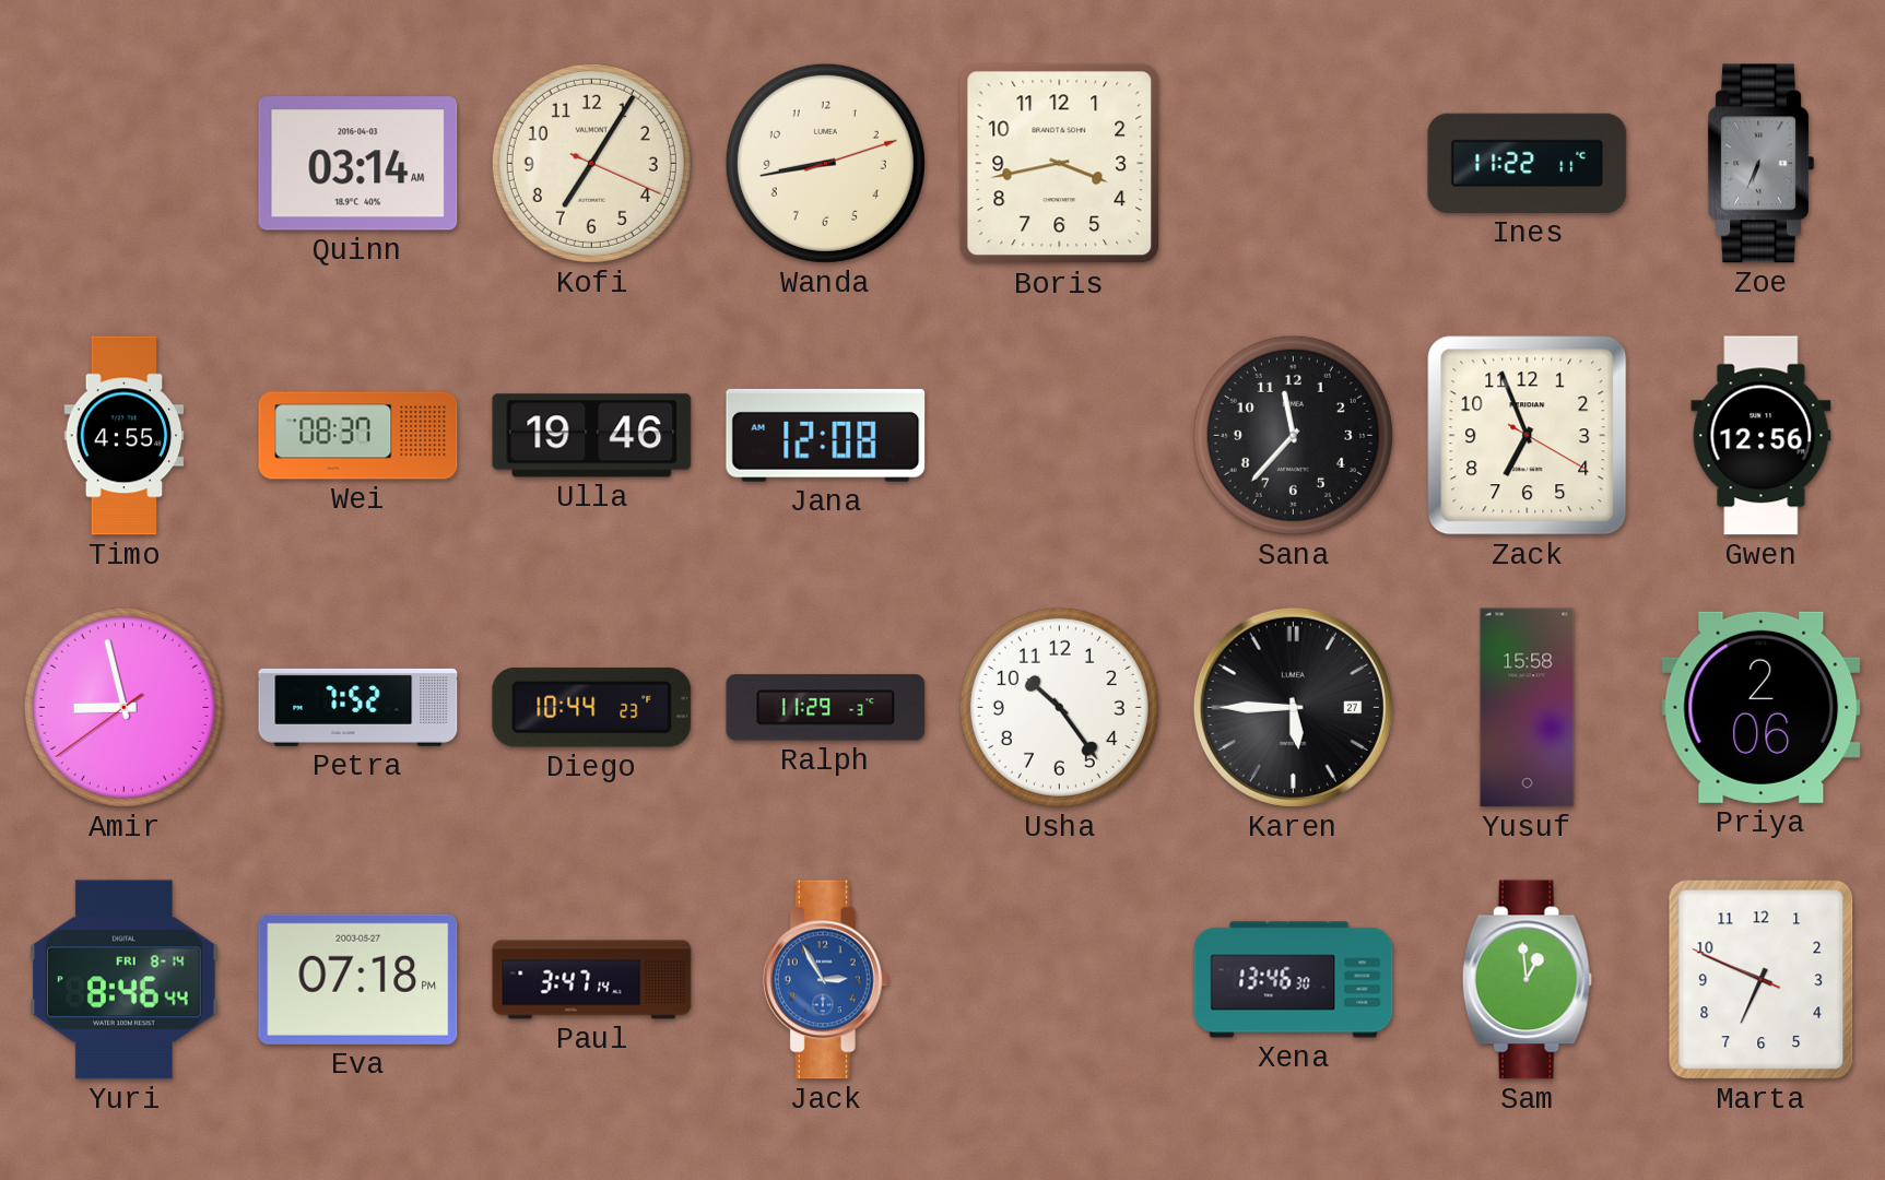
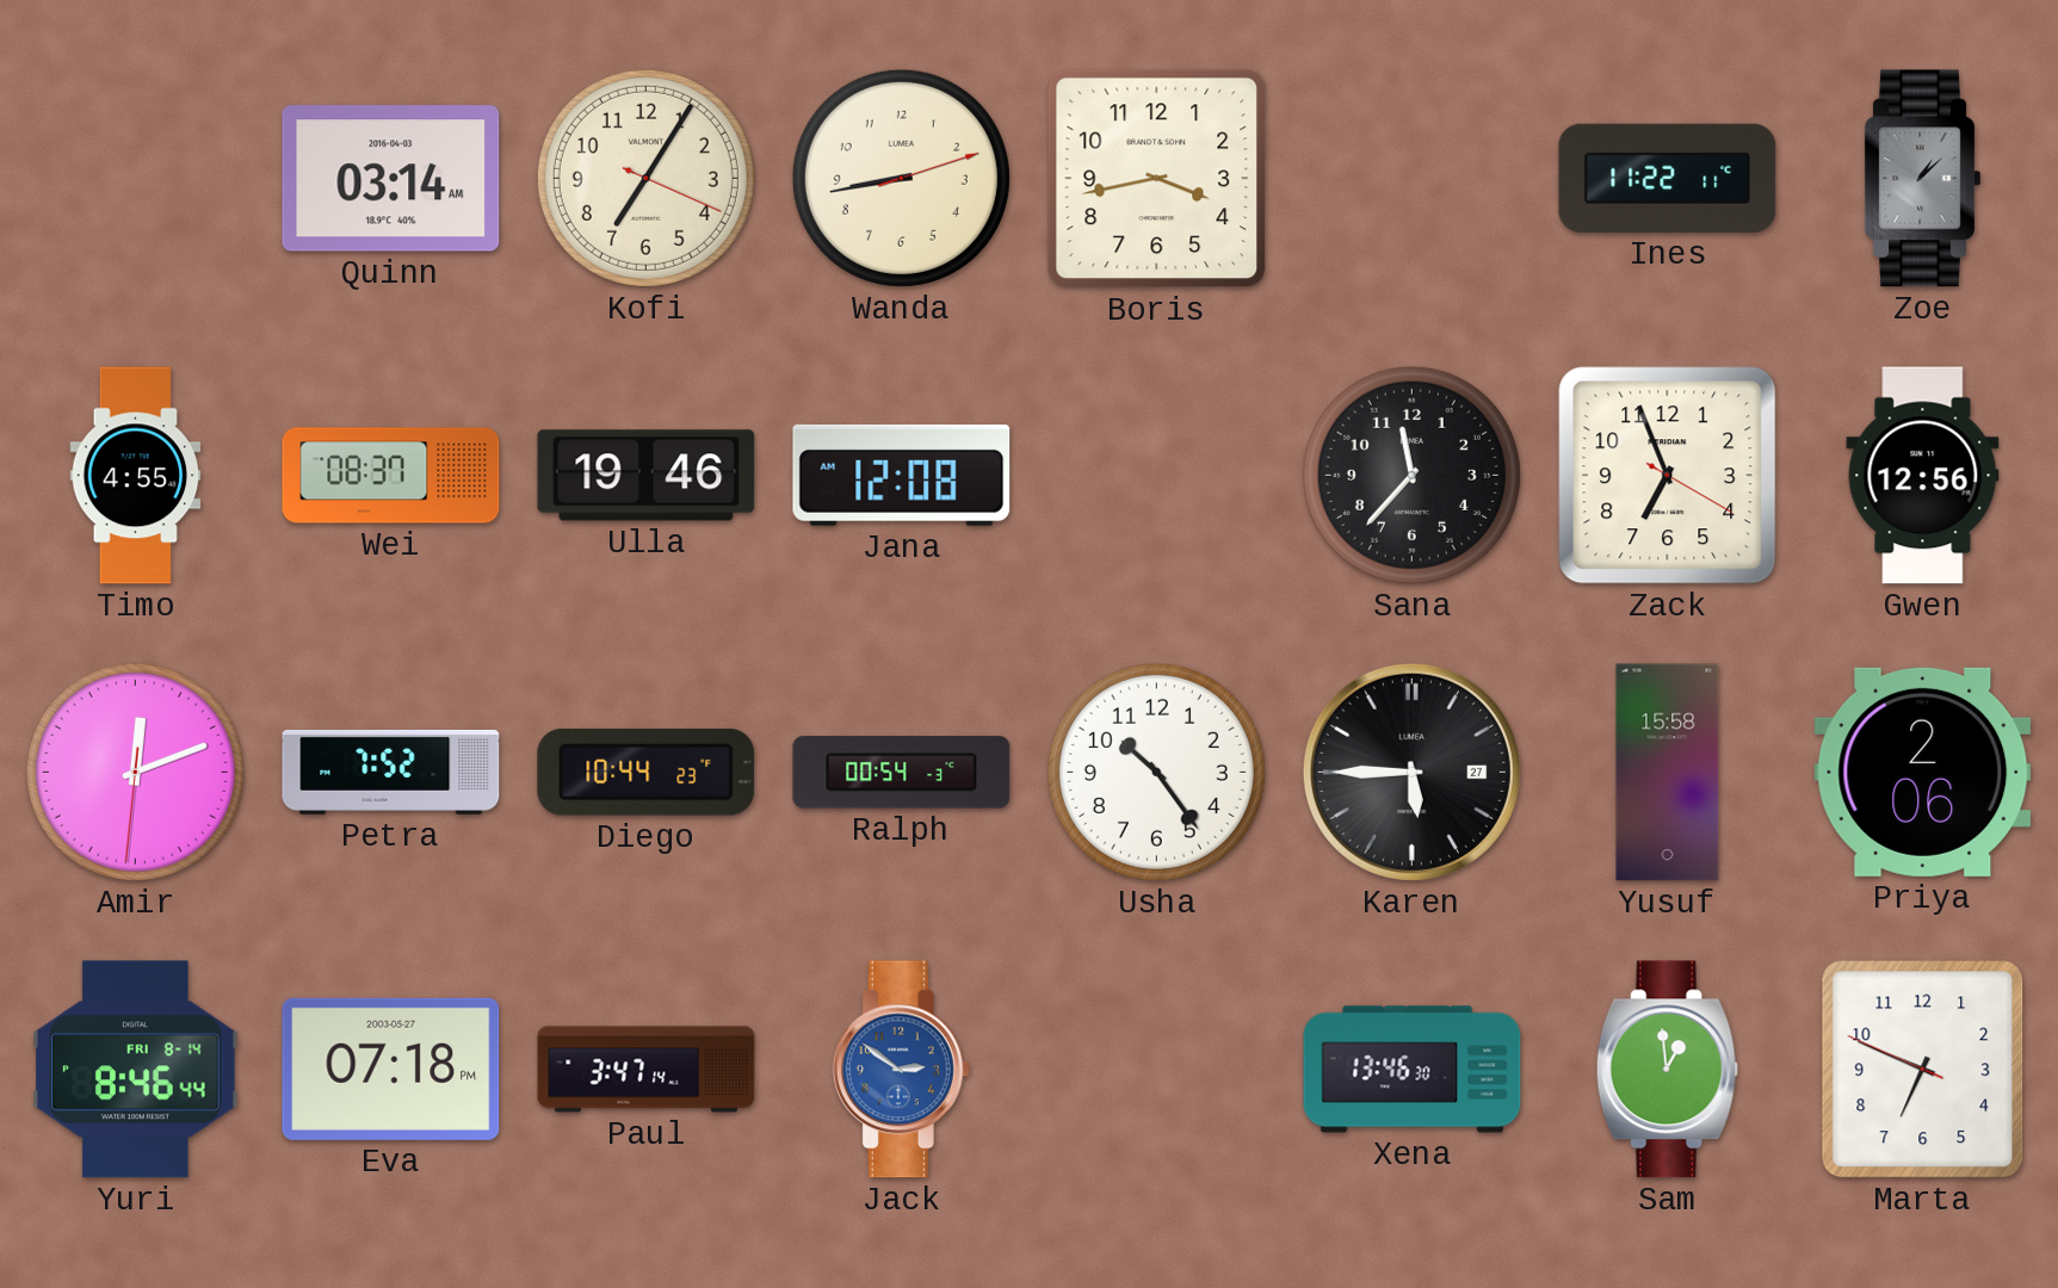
Zoe: 6:34 -> 1:08 (1922, 179)
Amir: 8:57 -> 12:11 (135, 772)
Ralph: 11:29 -> 00:54 (902, 773)
Jack: 2:55 -> 2:51 (901, 1070)
